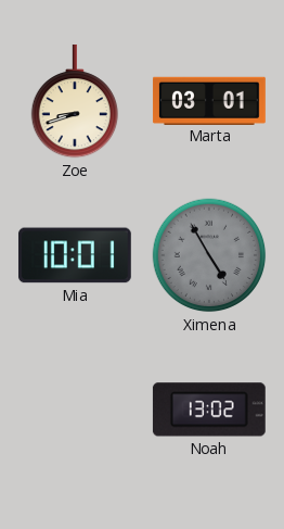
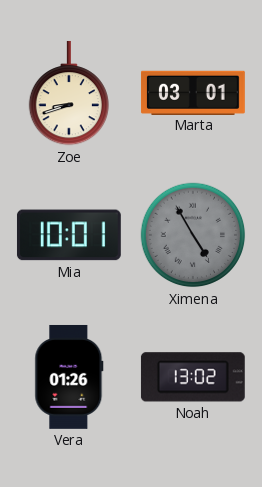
Vera: none -> 01:26 (69, 377)
